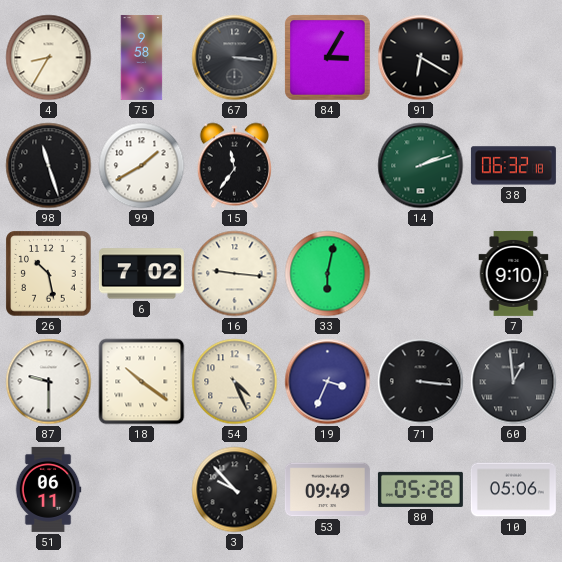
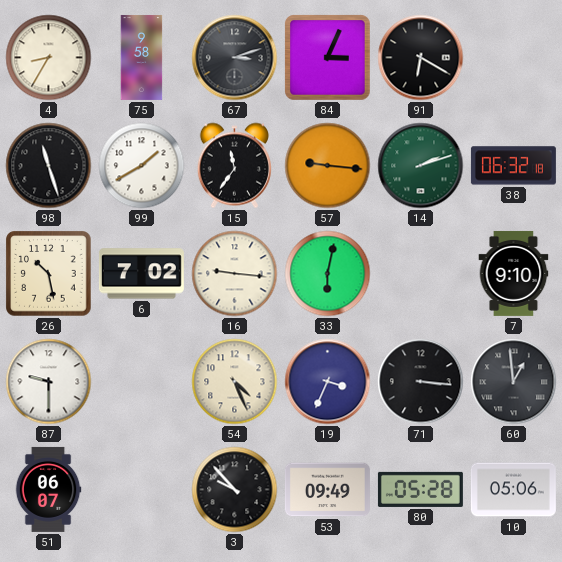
67: 3:16 -> 3:12 (235, 58)
84: 3:05 -> 3:04 (328, 58)
57: none -> 9:16 (328, 166)
18: 10:21 -> none (142, 382)
51: 06:11 -> 06:07 (48, 489)
